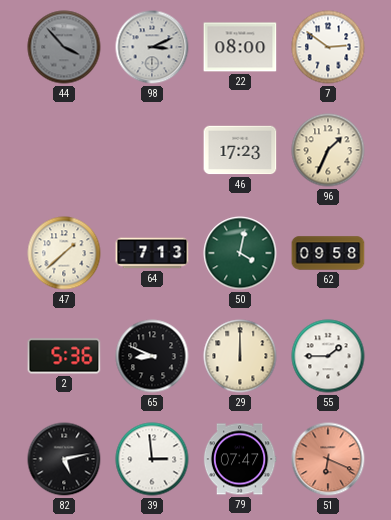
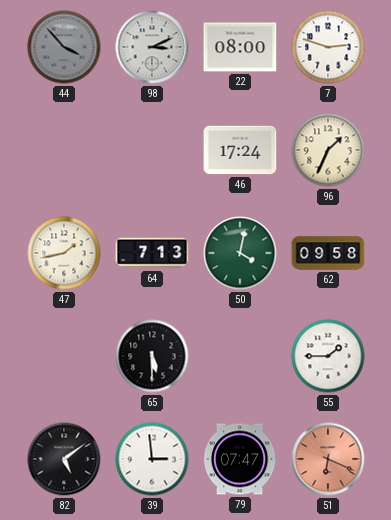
7: 2:51 -> 2:48 (328, 47)
46: 17:23 -> 17:24 (240, 150)
47: 1:38 -> 1:43 (64, 253)
2: 5:36 -> none (64, 356)
65: 8:49 -> 5:30 (152, 356)
29: 12:00 -> none (240, 356)
82: 5:13 -> 5:09 (64, 459)
